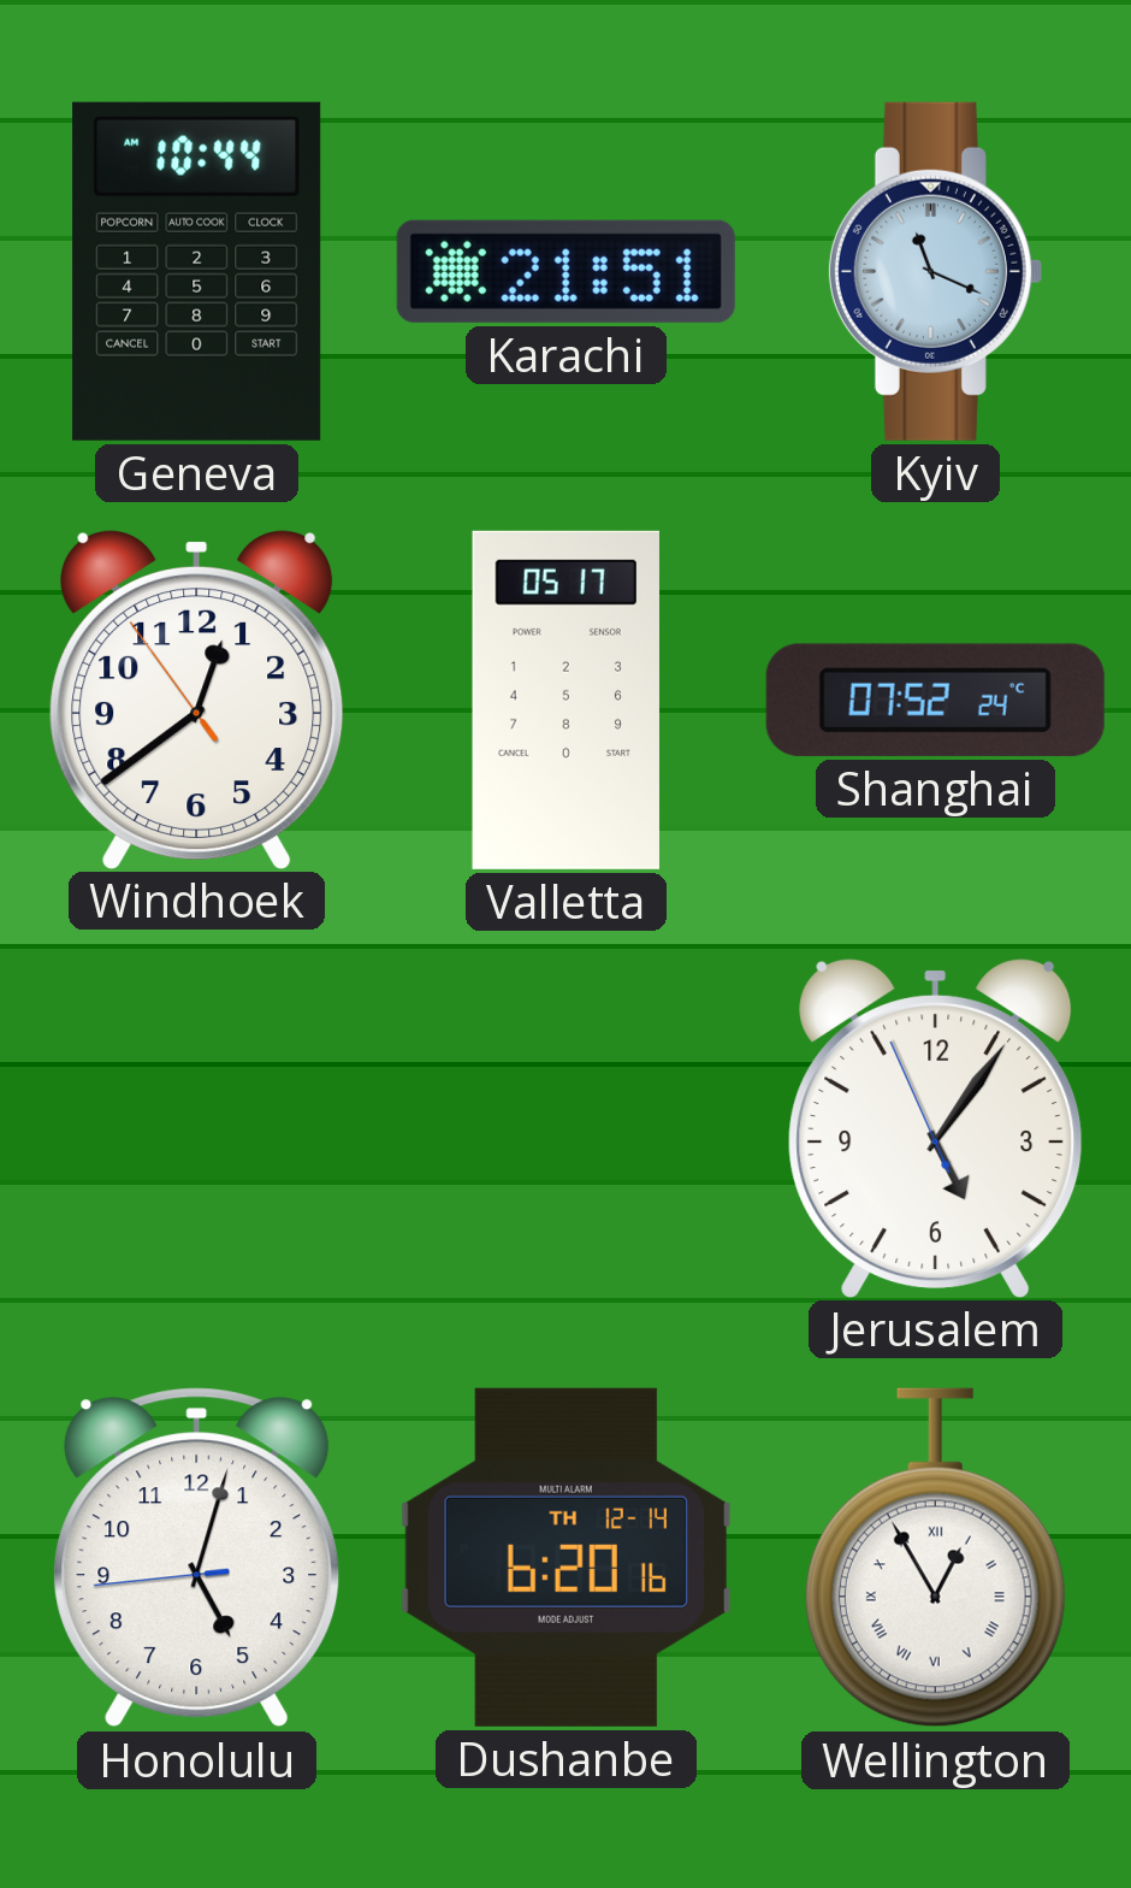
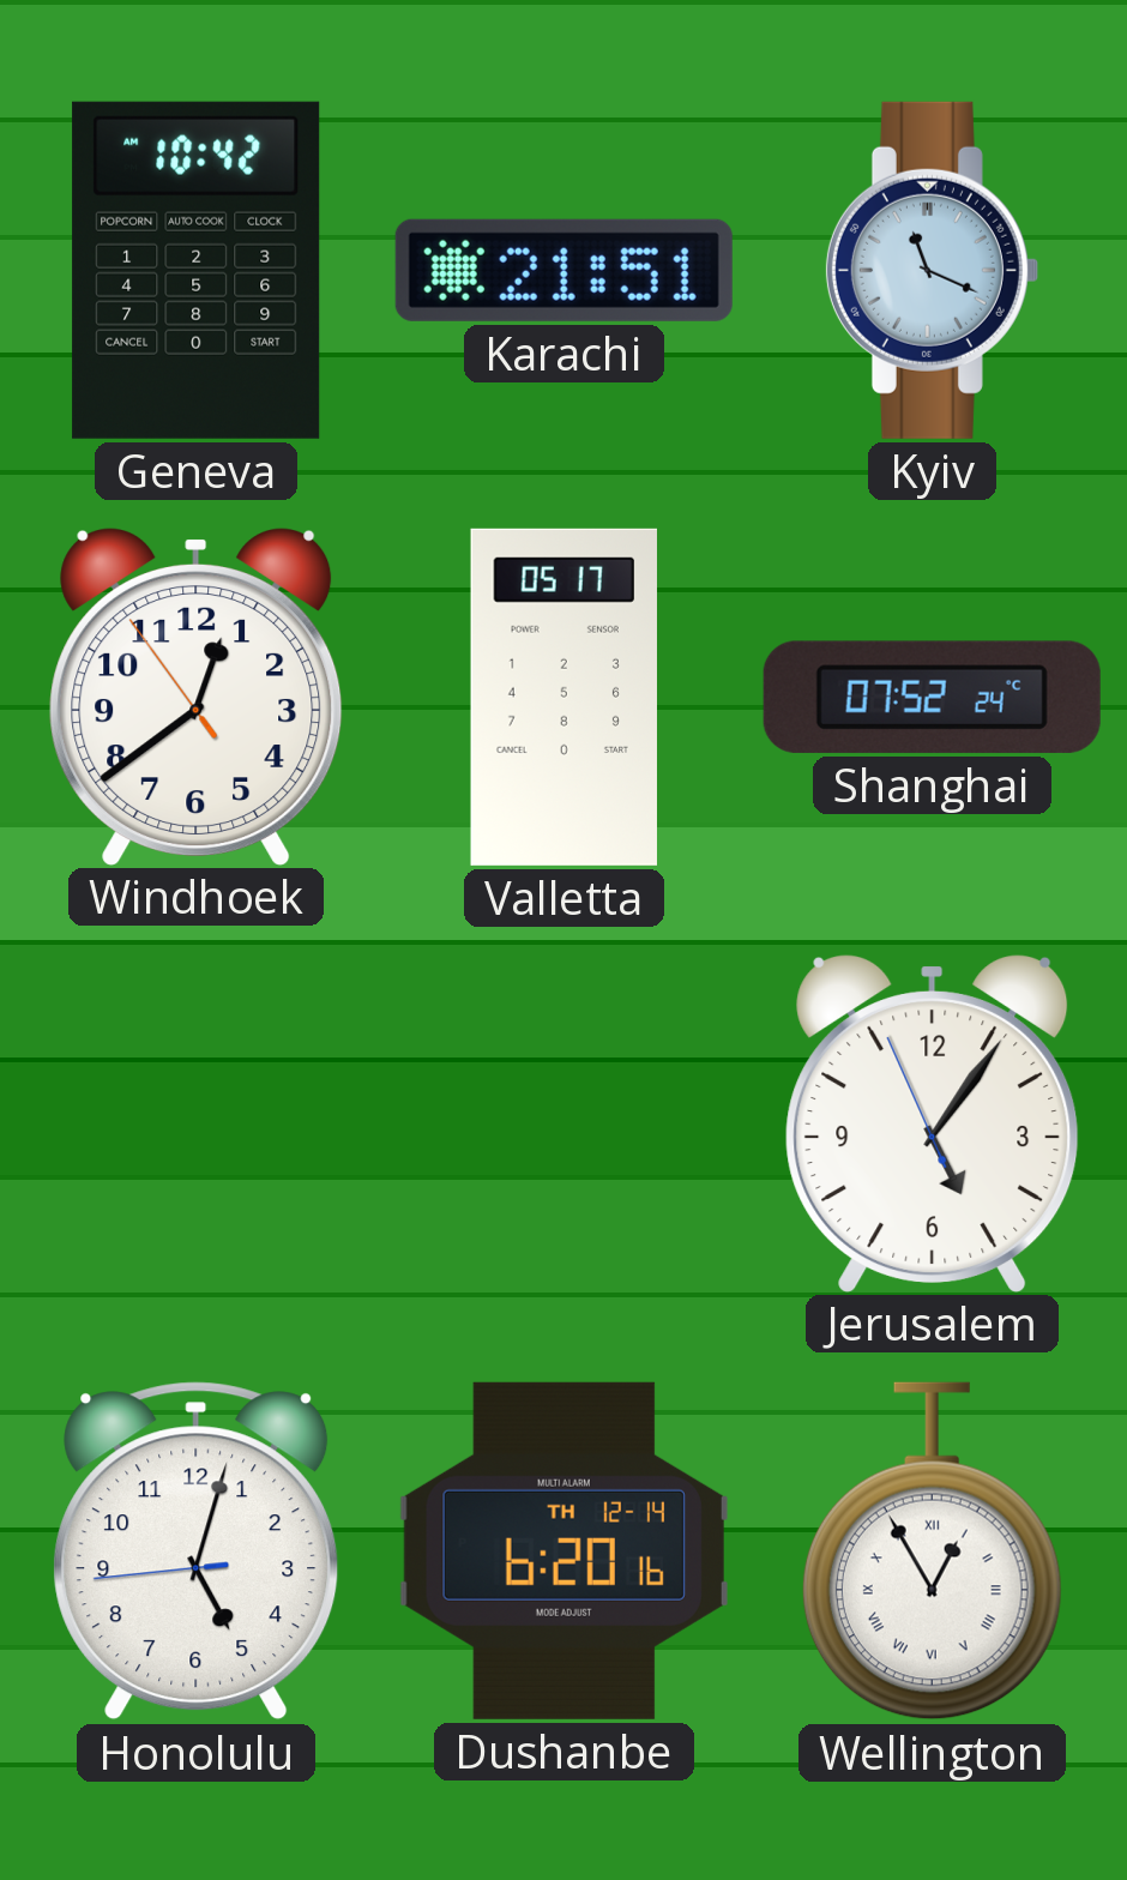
Geneva: 10:44 -> 10:42 (197, 270)
